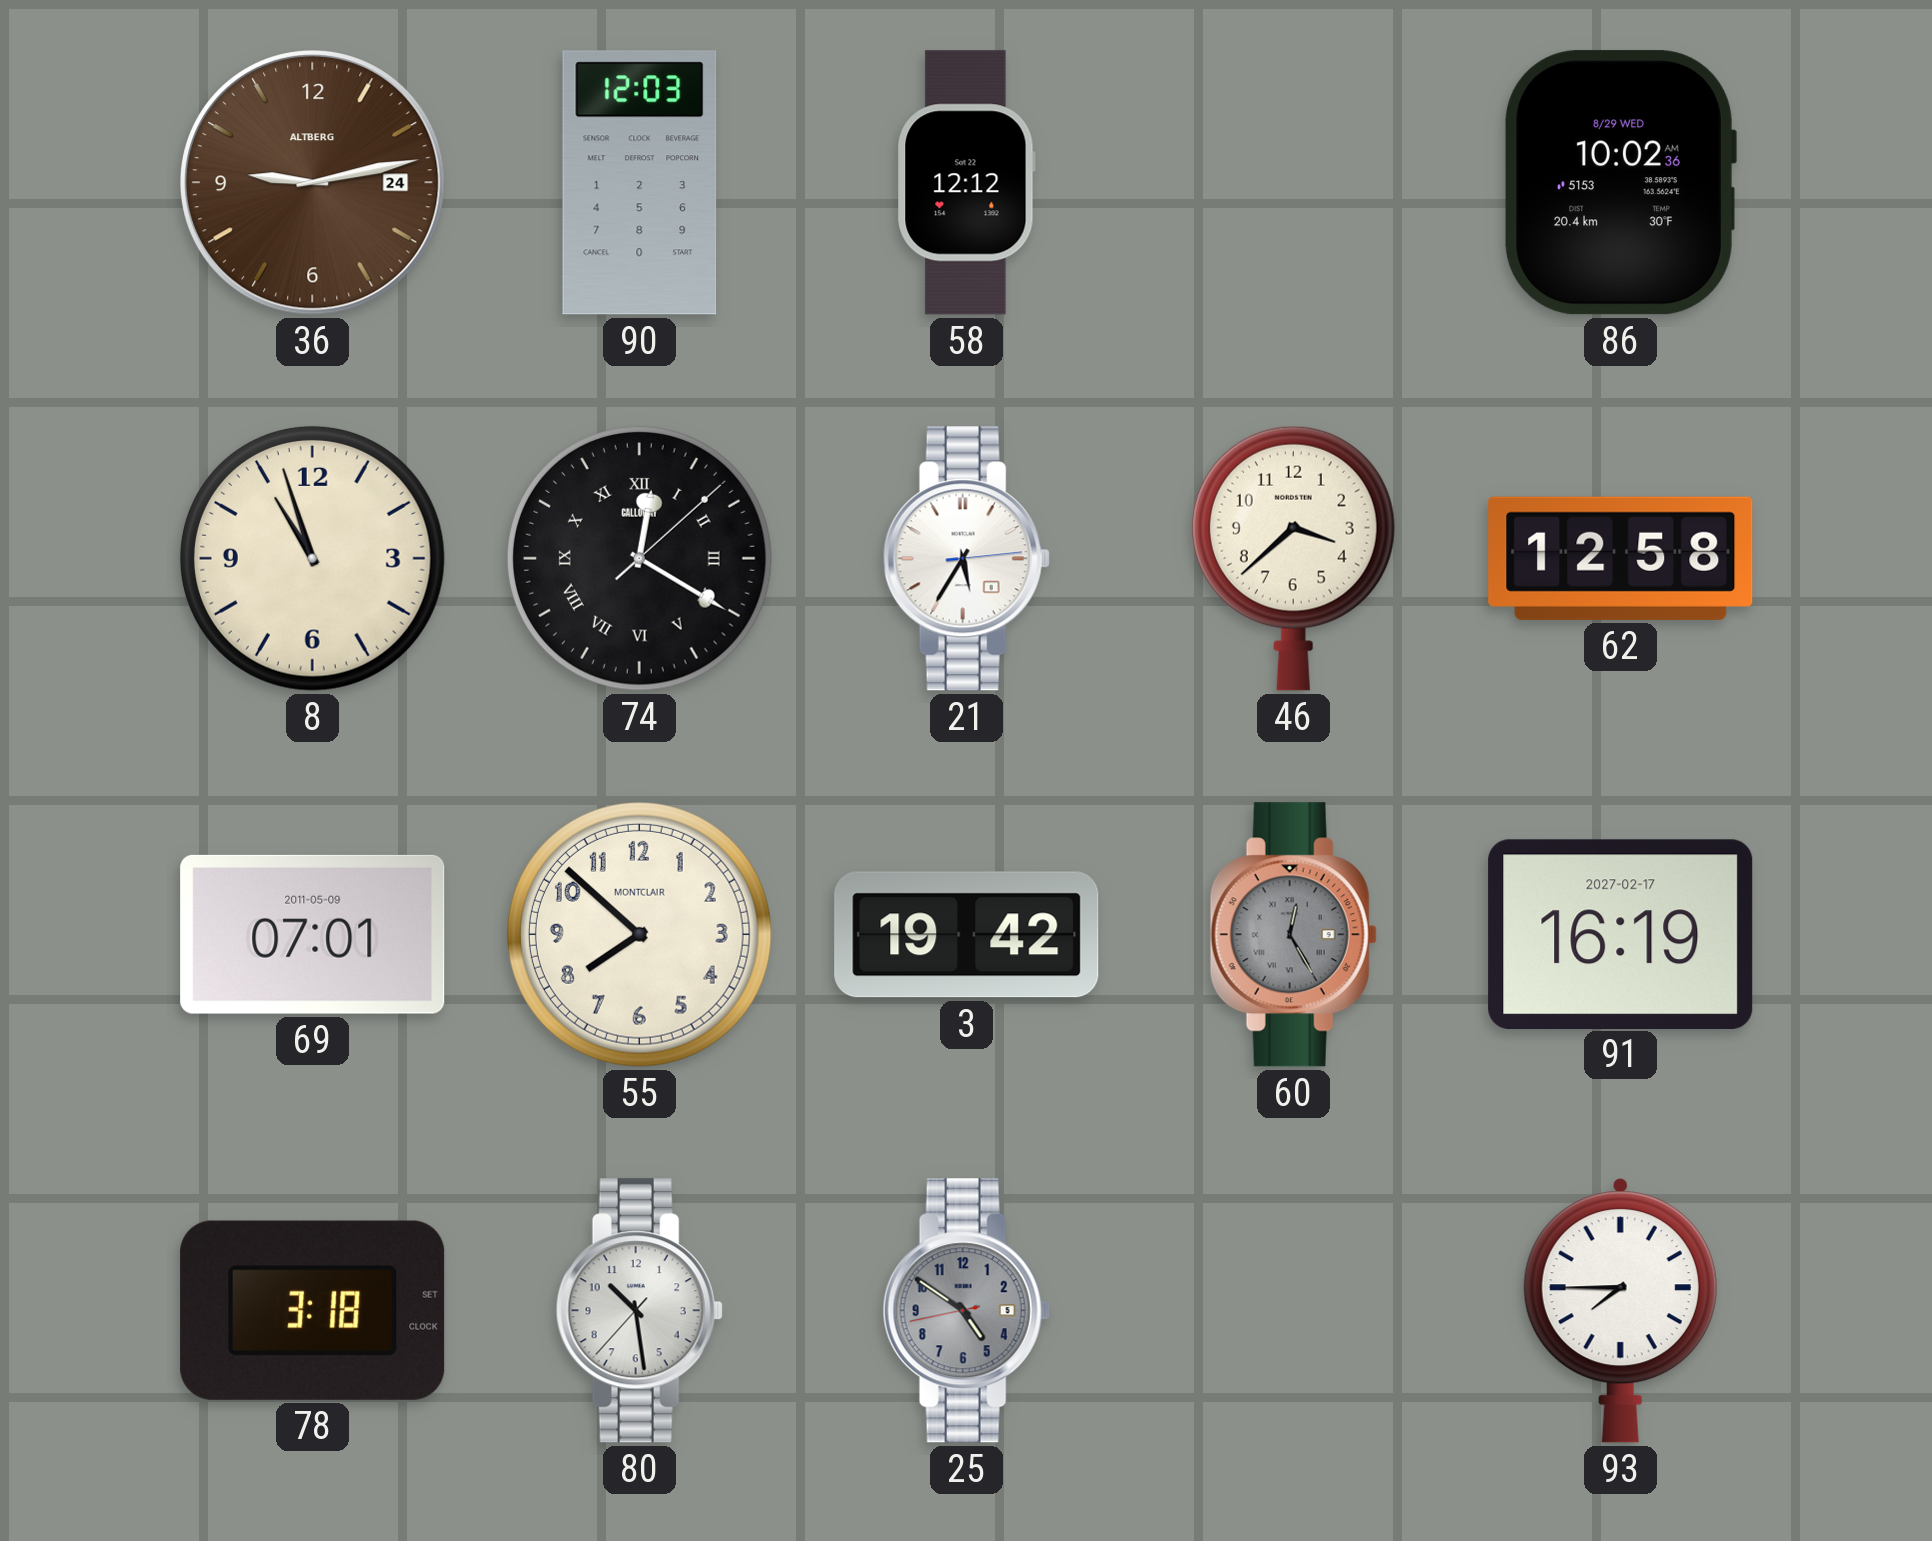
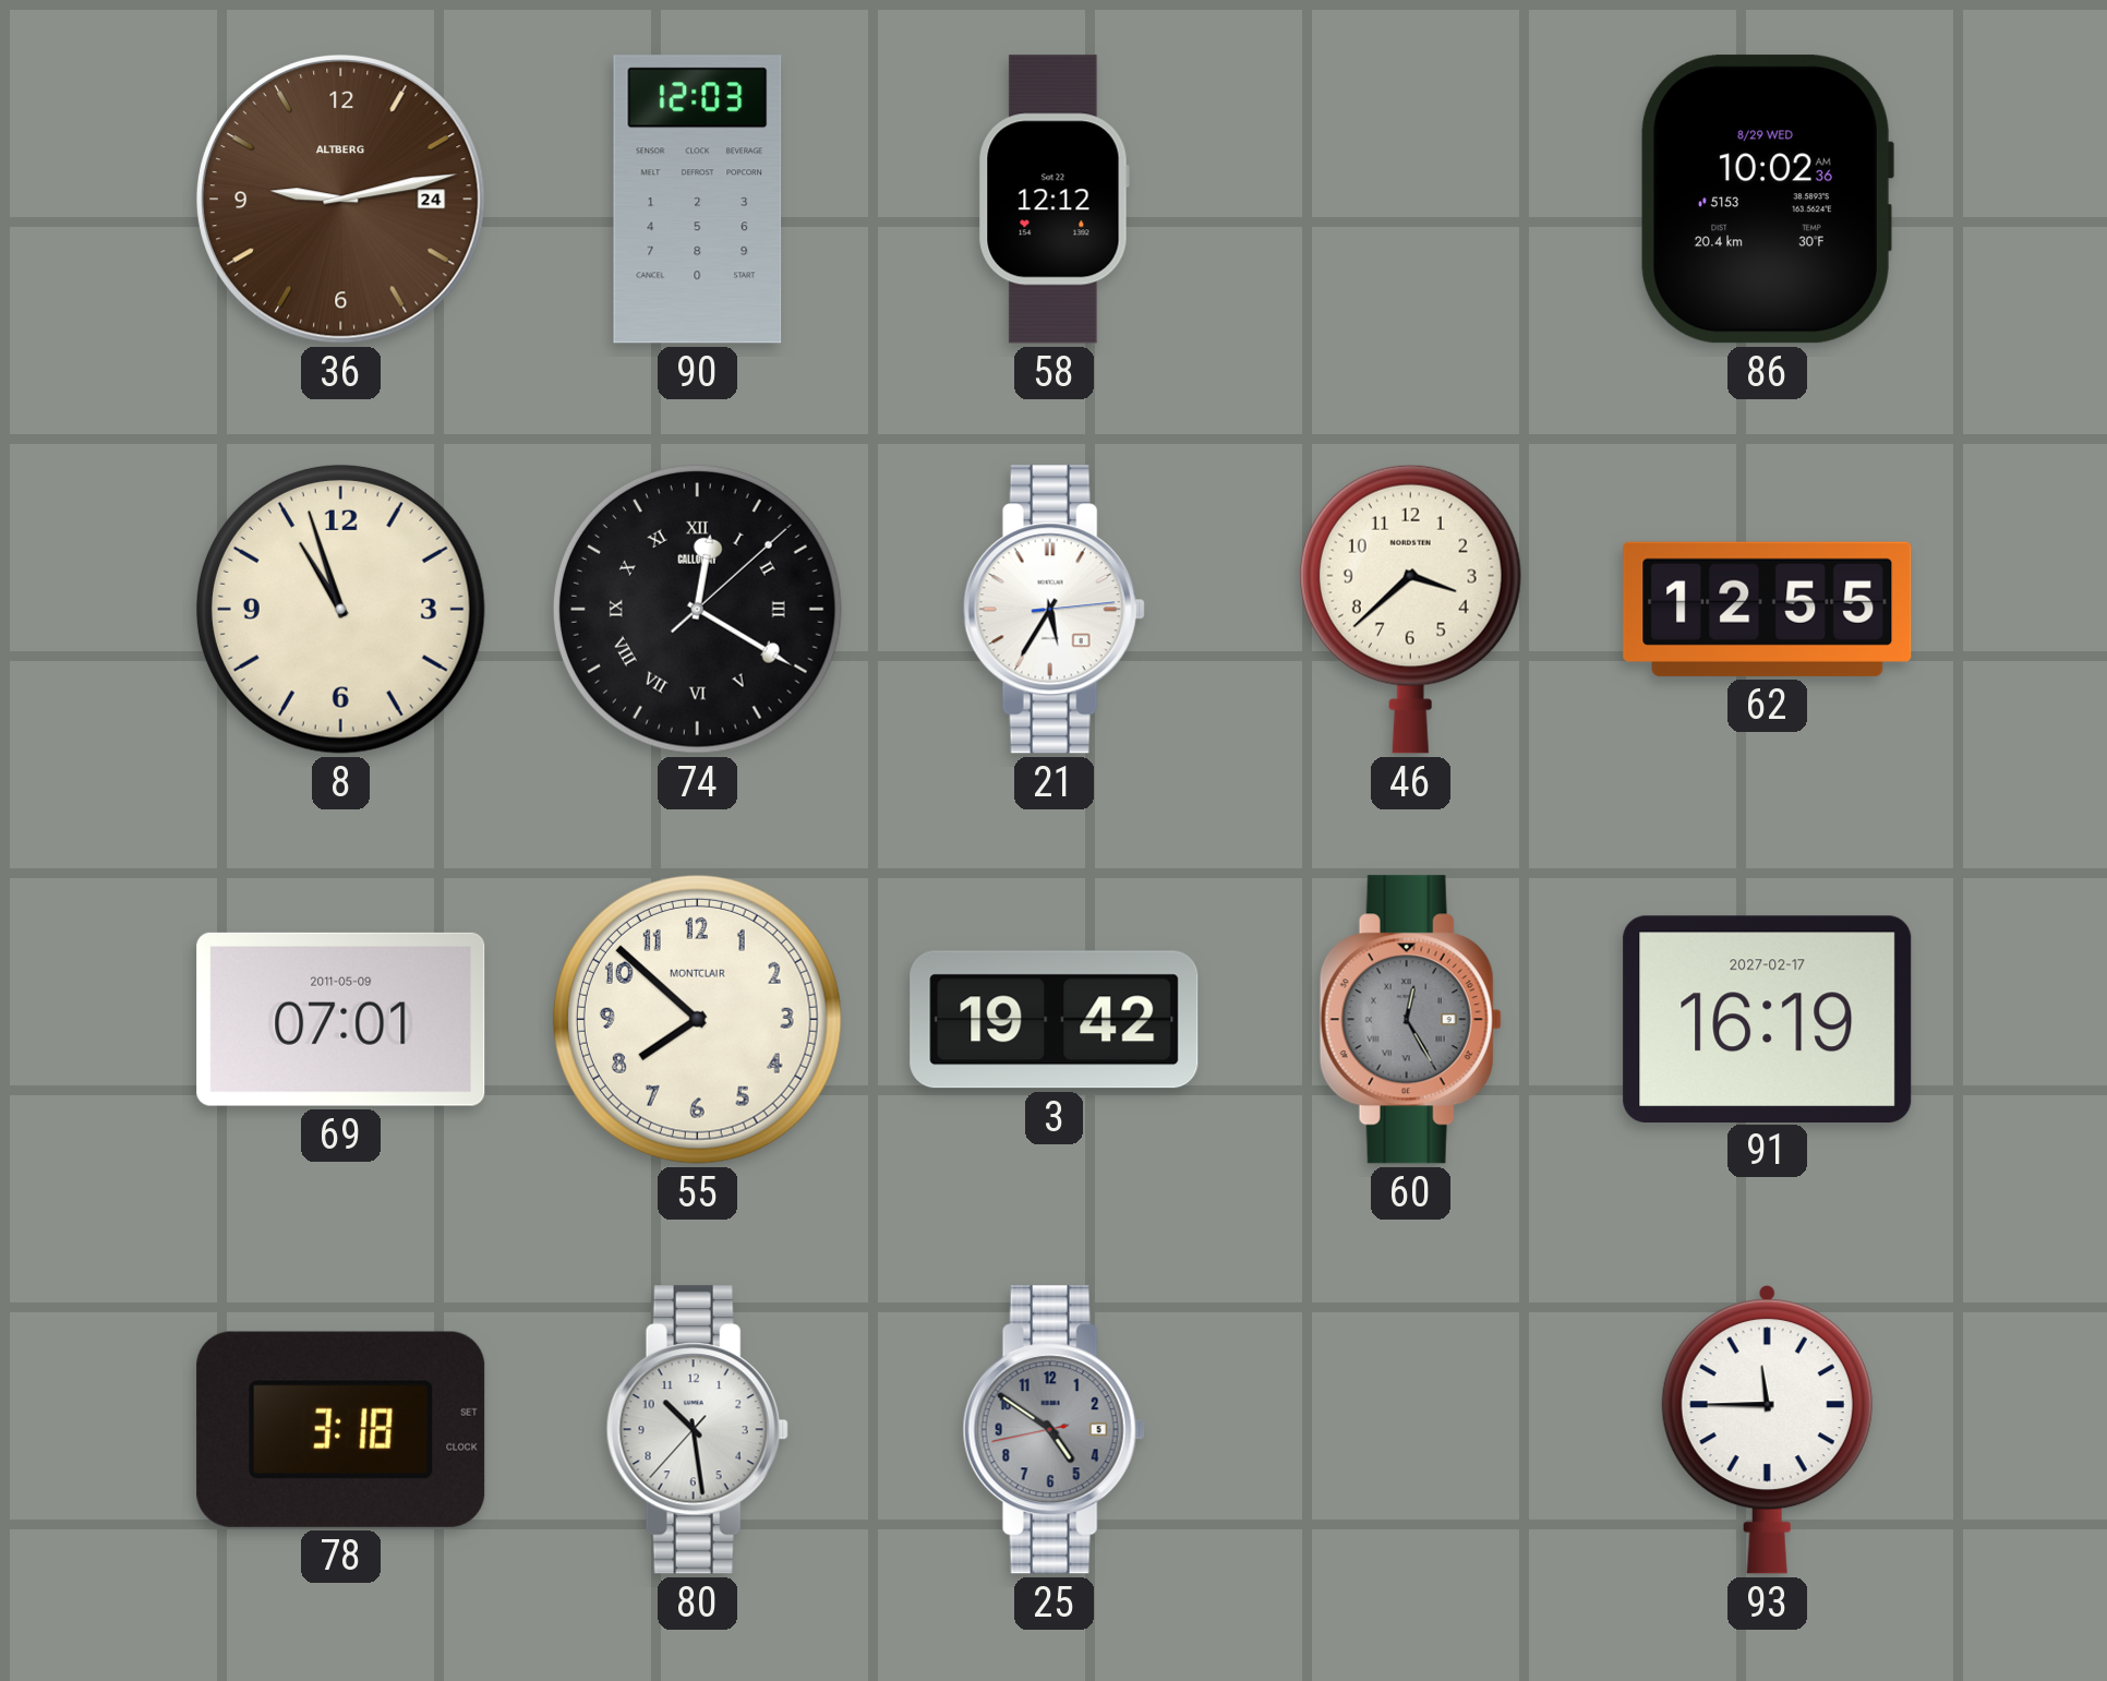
62: 12:58 -> 12:55 (1768, 609)
93: 7:45 -> 11:45 (1767, 1430)
